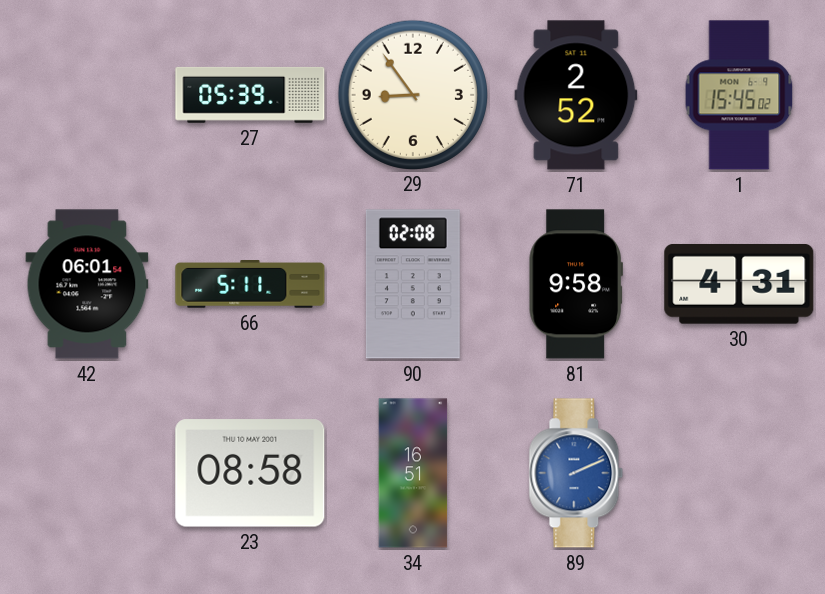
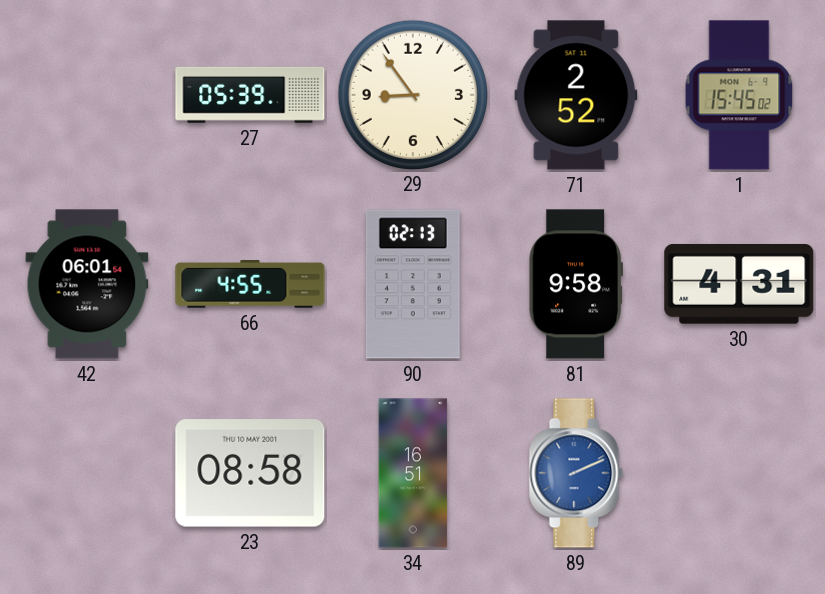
66: 5:11 -> 4:55 (250, 285)
90: 02:08 -> 02:13 (413, 284)
